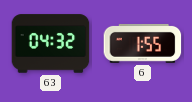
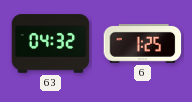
6: 1:55 -> 1:25 (143, 43)
